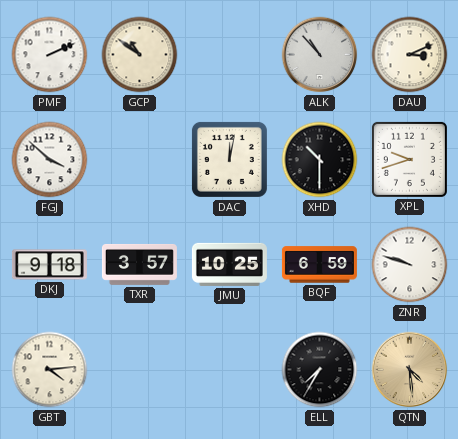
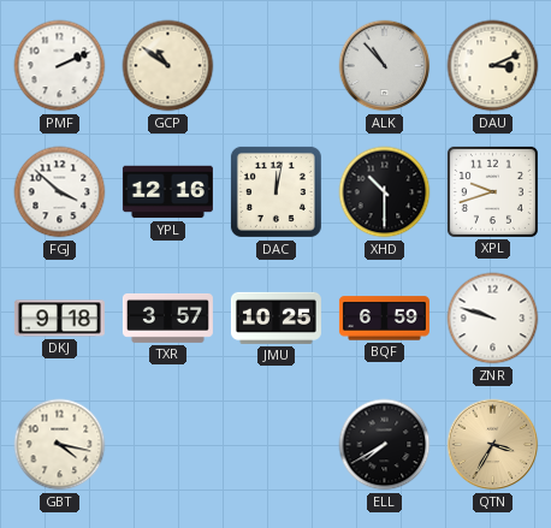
YPL: none -> 12:16 (167, 192)
GBT: 4:14 -> 4:17 (60, 445)
ELL: 7:35 -> 7:40 (385, 445)
QTN: 4:29 -> 3:35 (493, 445)
